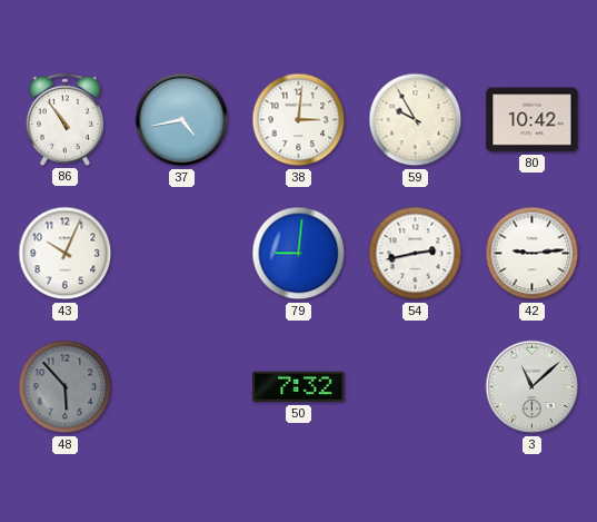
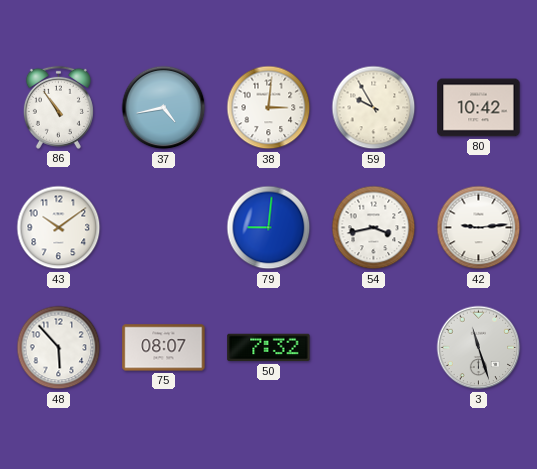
43: 10:04 -> 10:09 (59, 228)
54: 2:43 -> 3:43 (374, 228)
48 dial: grey -> white (59, 348)
75: none -> 08:07 (164, 348)
3: 11:08 -> 11:27 (479, 348)
